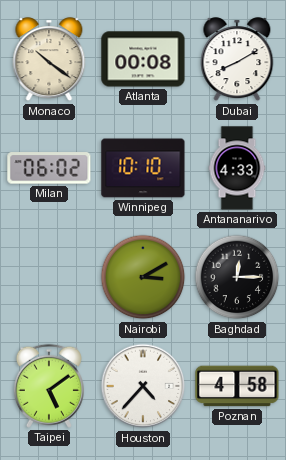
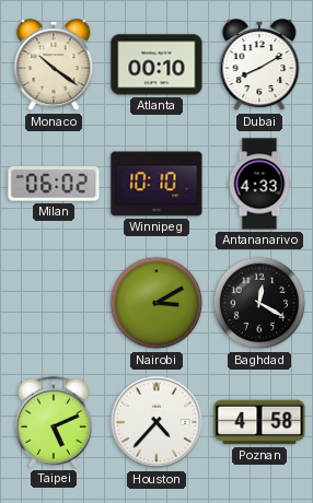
Atlanta: 00:08 -> 00:10 (156, 65)
Baghdad: 12:15 -> 12:20 (259, 303)
Taipei: 5:09 -> 5:11 (54, 422)
